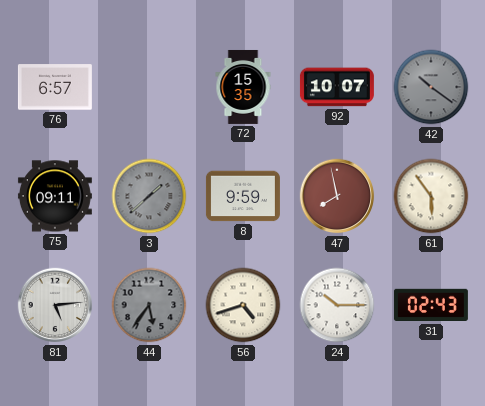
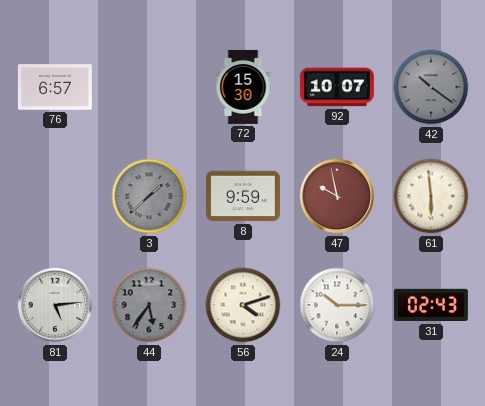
72: 15:35 -> 15:30 (243, 87)
75: 09:11 -> none (55, 196)
47: 7:58 -> 9:58 (337, 196)
61: 5:54 -> 5:59 (431, 196)
56: 4:42 -> 4:12 (243, 305)
